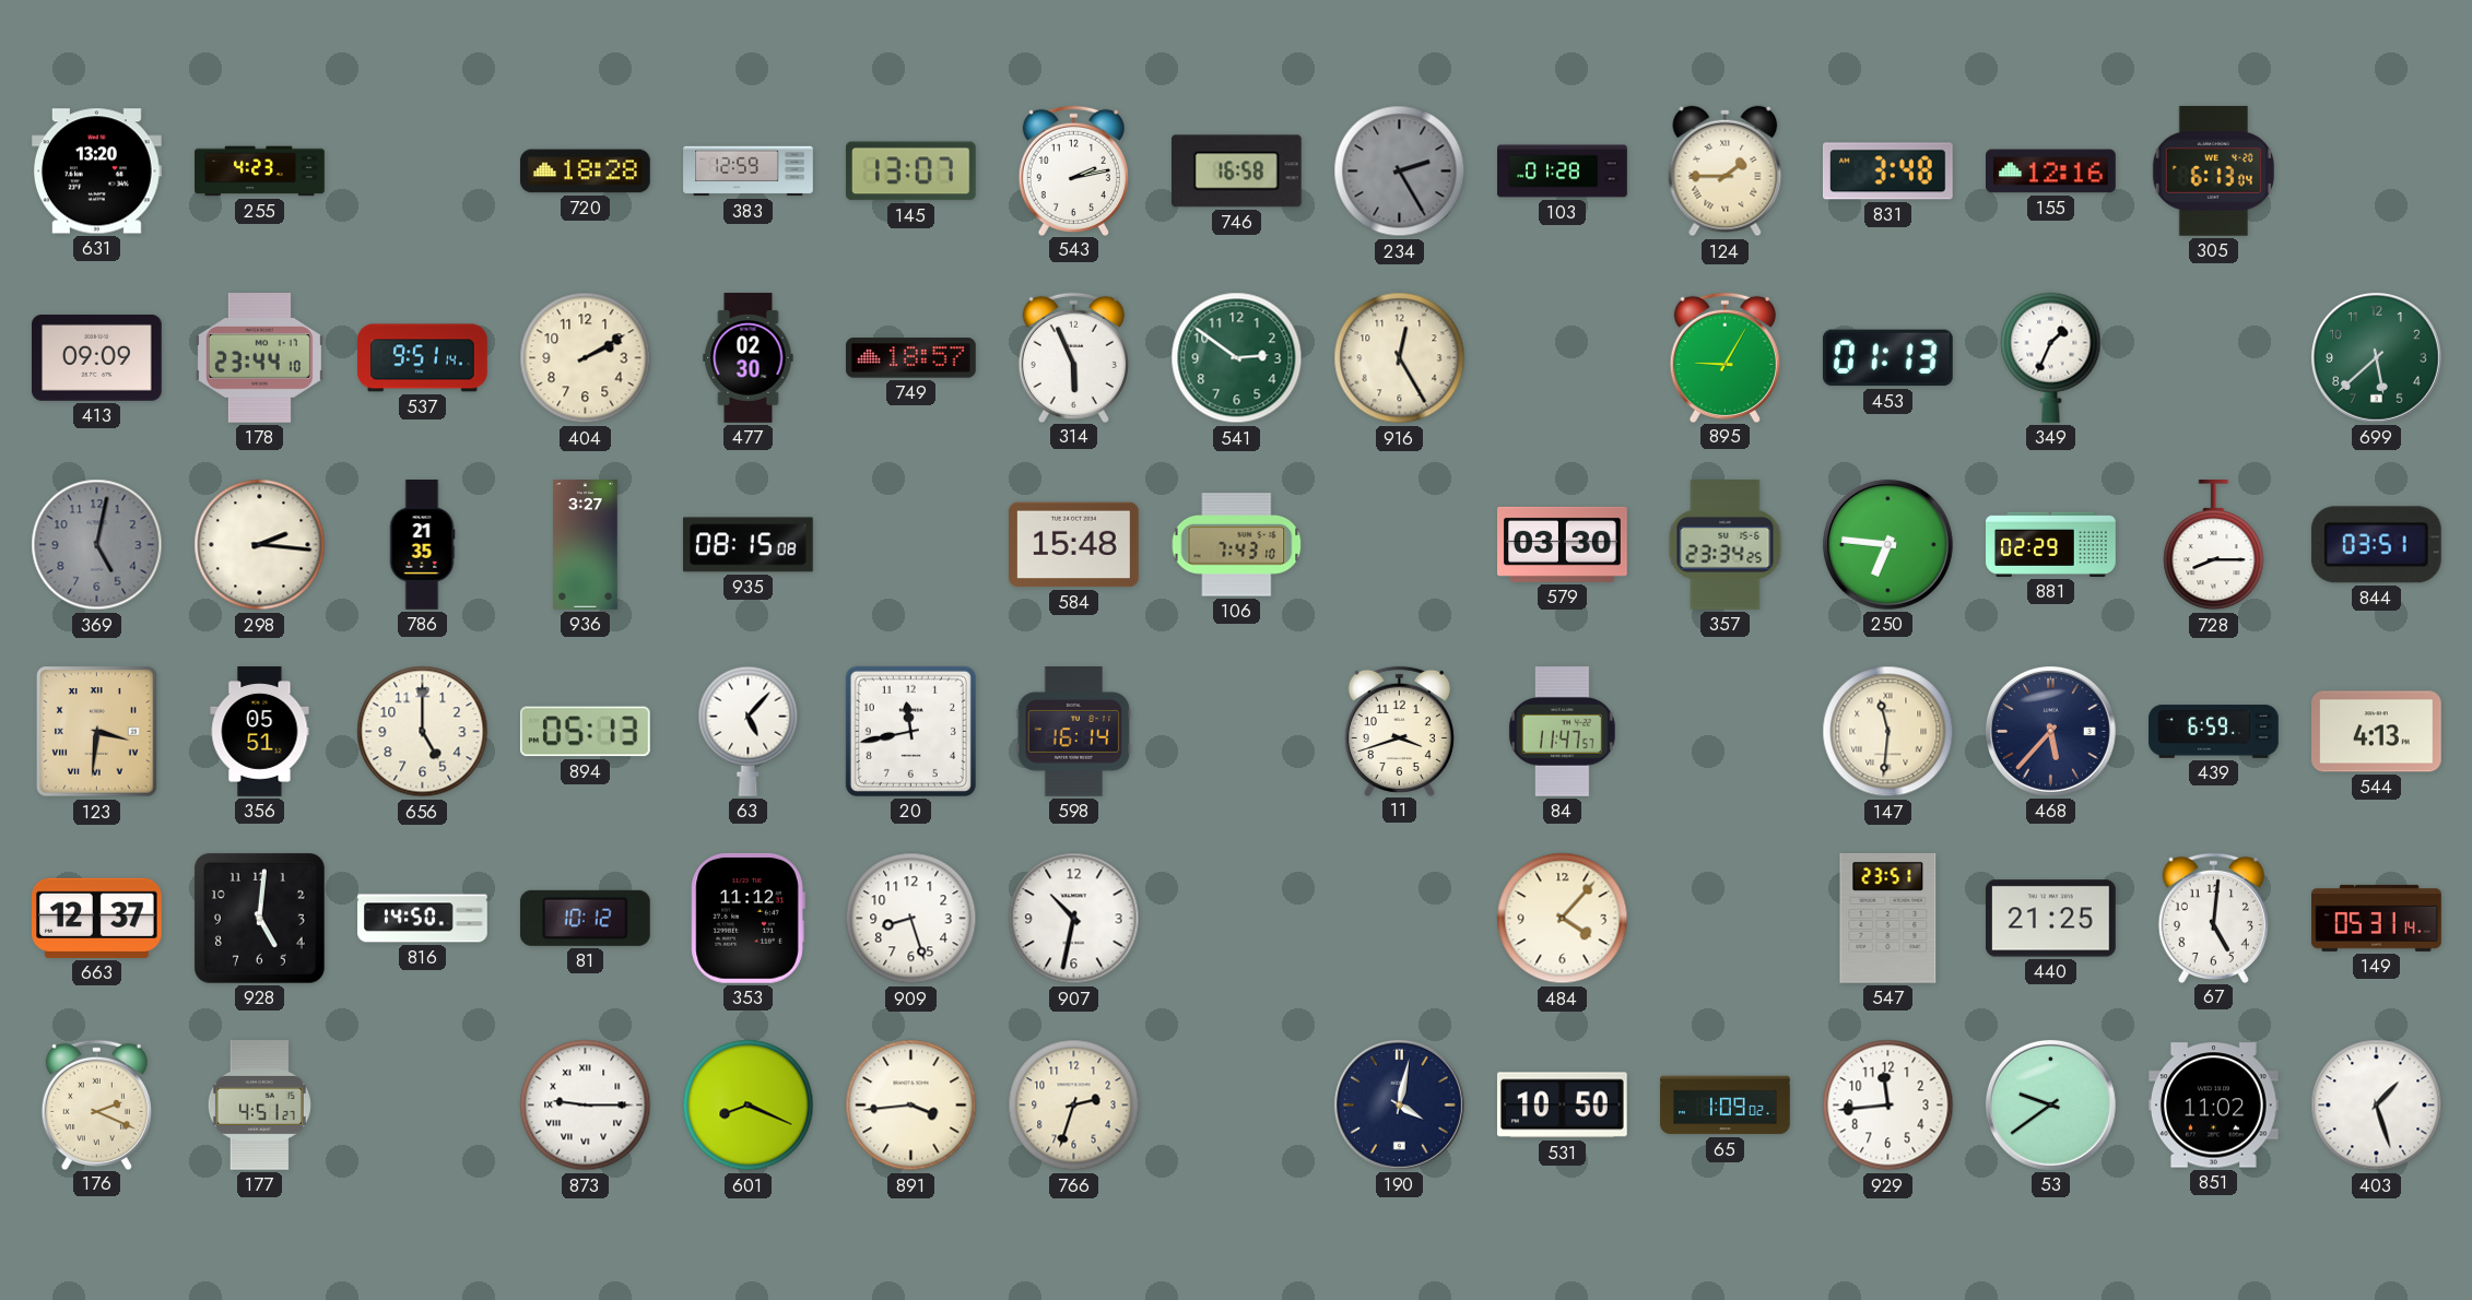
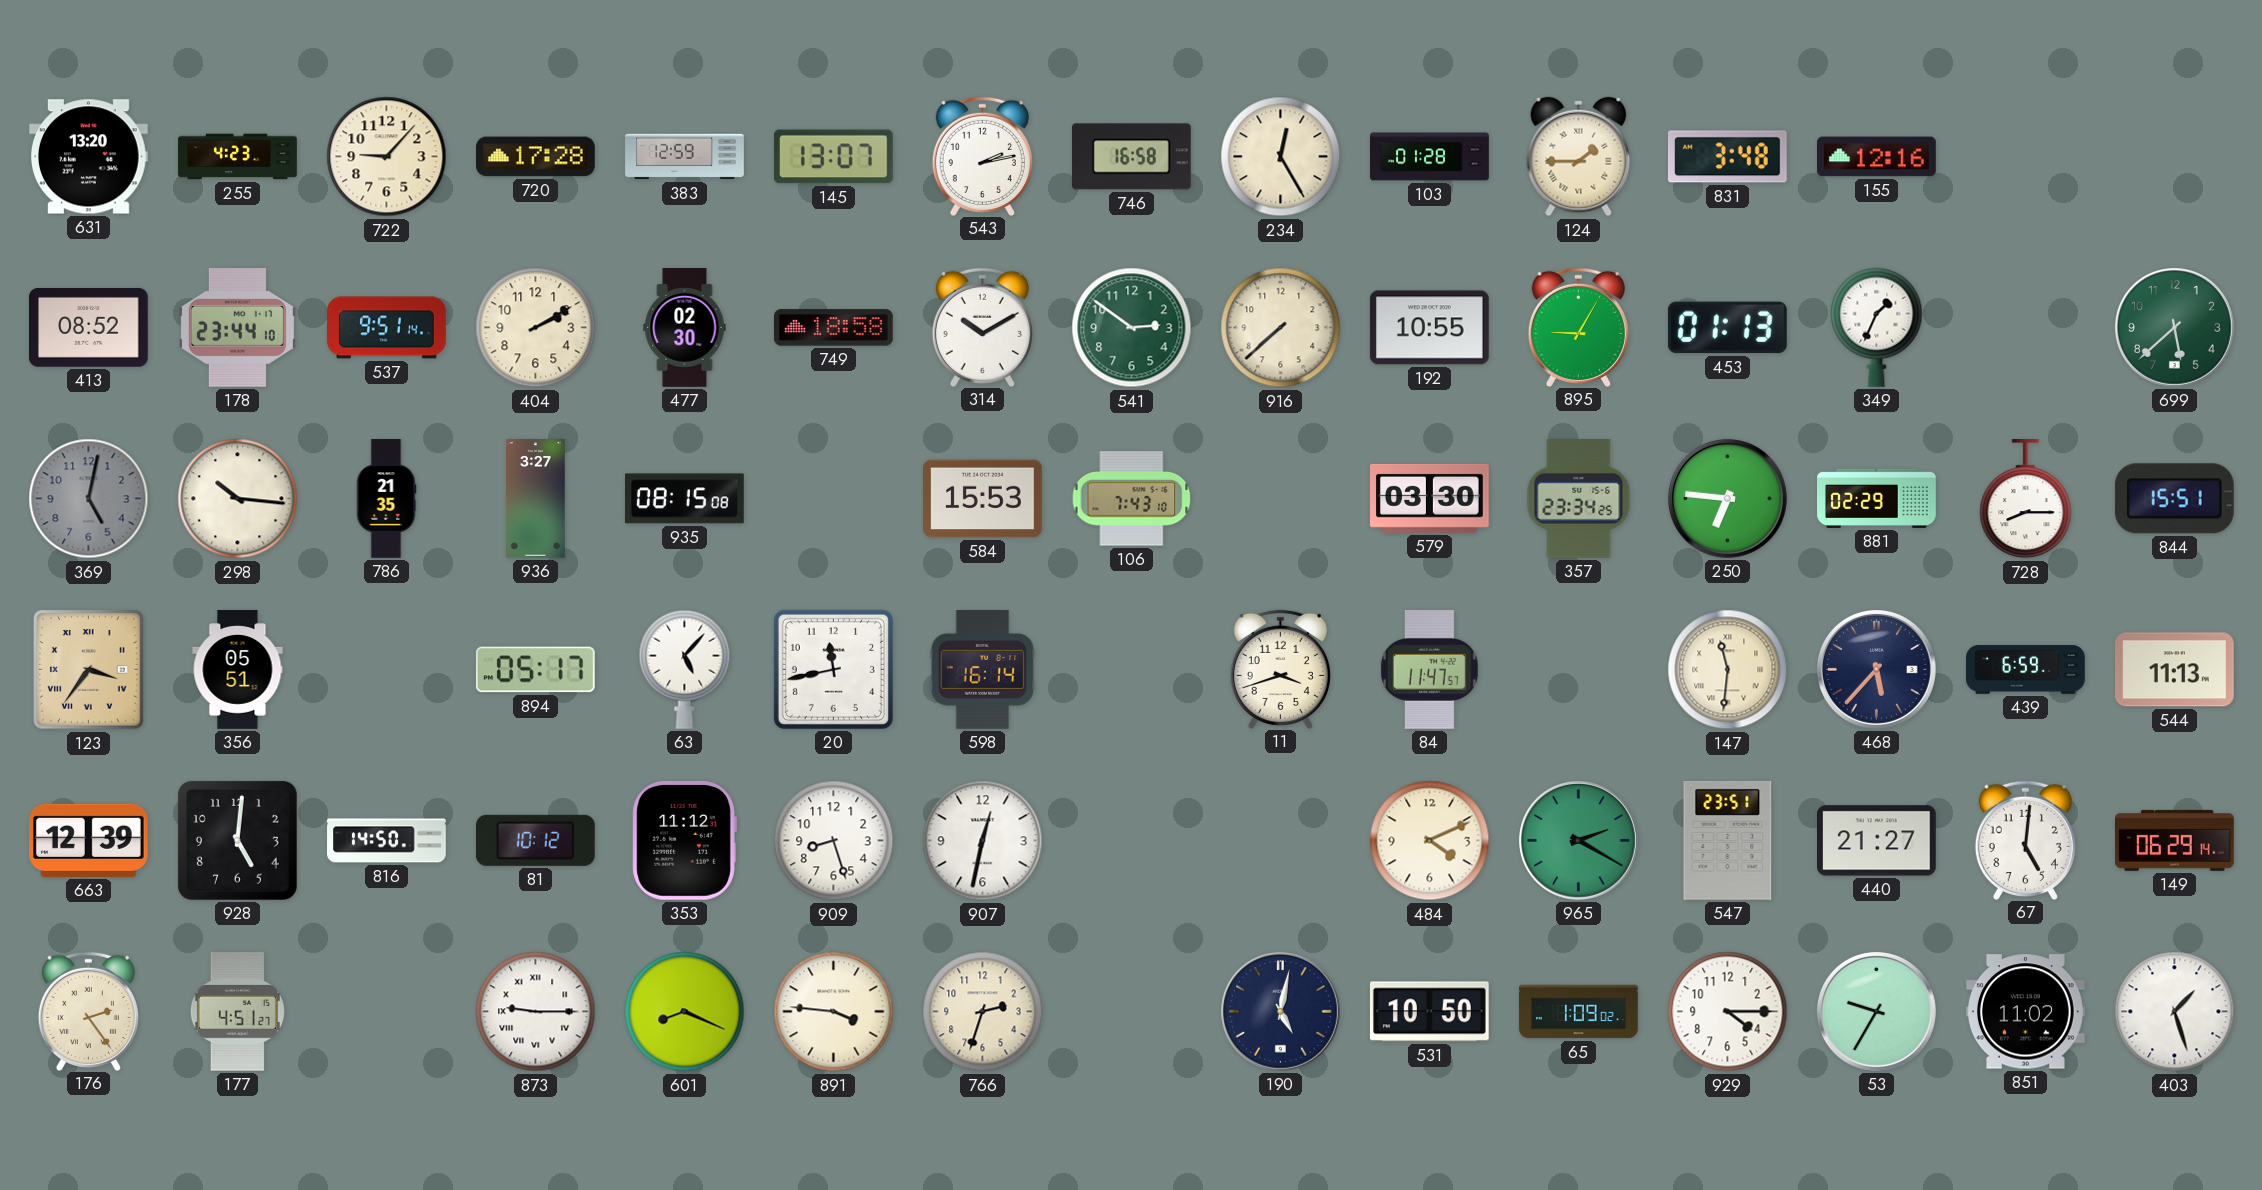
722: none -> 9:07 (387, 157)
720: 18:28 -> 17:28 (536, 157)
234: 2:25 -> 12:25 (1281, 157)
234 dial: grey -> cream (1281, 157)
305: 6:13 -> none (2213, 170)
413: 09:09 -> 08:52 (89, 327)
749: 18:57 -> 18:58 (834, 328)
314: 5:56 -> 10:10 (982, 327)
916: 12:25 -> 7:38 (1281, 328)
192: none -> 10:55 (1429, 328)
298: 2:16 -> 10:16 (238, 499)
584: 15:48 -> 15:53 (983, 499)
844: 03:51 -> 15:51 (2174, 499)
123: 3:31 -> 3:36 (89, 670)
656: 5:00 -> none (423, 732)
894: 05:13 -> 05:17 (535, 670)
544: 4:13 -> 11:13 (2175, 670)
663: 12:37 -> 12:39 (89, 840)
907: 10:32 -> 12:32 (983, 841)
484: 4:07 -> 4:11 (1430, 841)
965: none -> 2:20 (1578, 840)
440: 21:25 -> 21:27 (1877, 841)
149: 05:31 -> 06:29 (2175, 840)
176: 2:19 -> 2:24 (88, 1011)
891: 3:44 -> 3:46 (834, 1012)
190: 4:02 -> 5:02 (1280, 1011)
929: 11:44 -> 4:15 (1728, 1012)
53: 9:39 -> 9:35 (1876, 1011)
